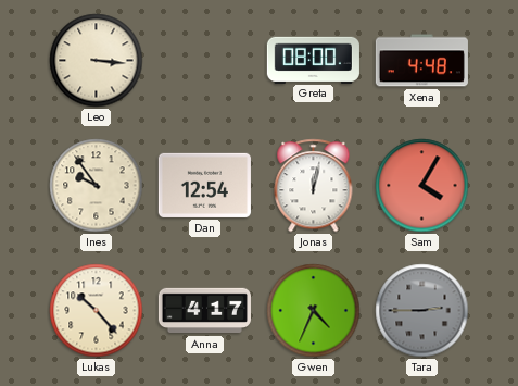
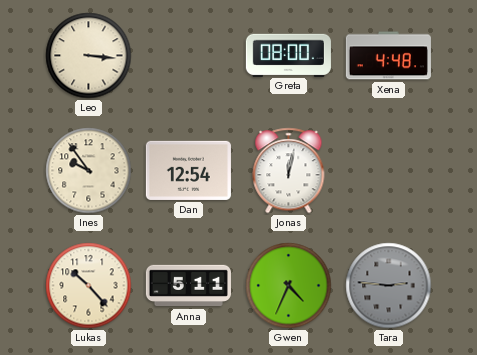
Sam: 4:05 -> none (422, 186)
Anna: 4:17 -> 5:11 (188, 286)
Tara: 2:45 -> 2:46 (389, 286)
